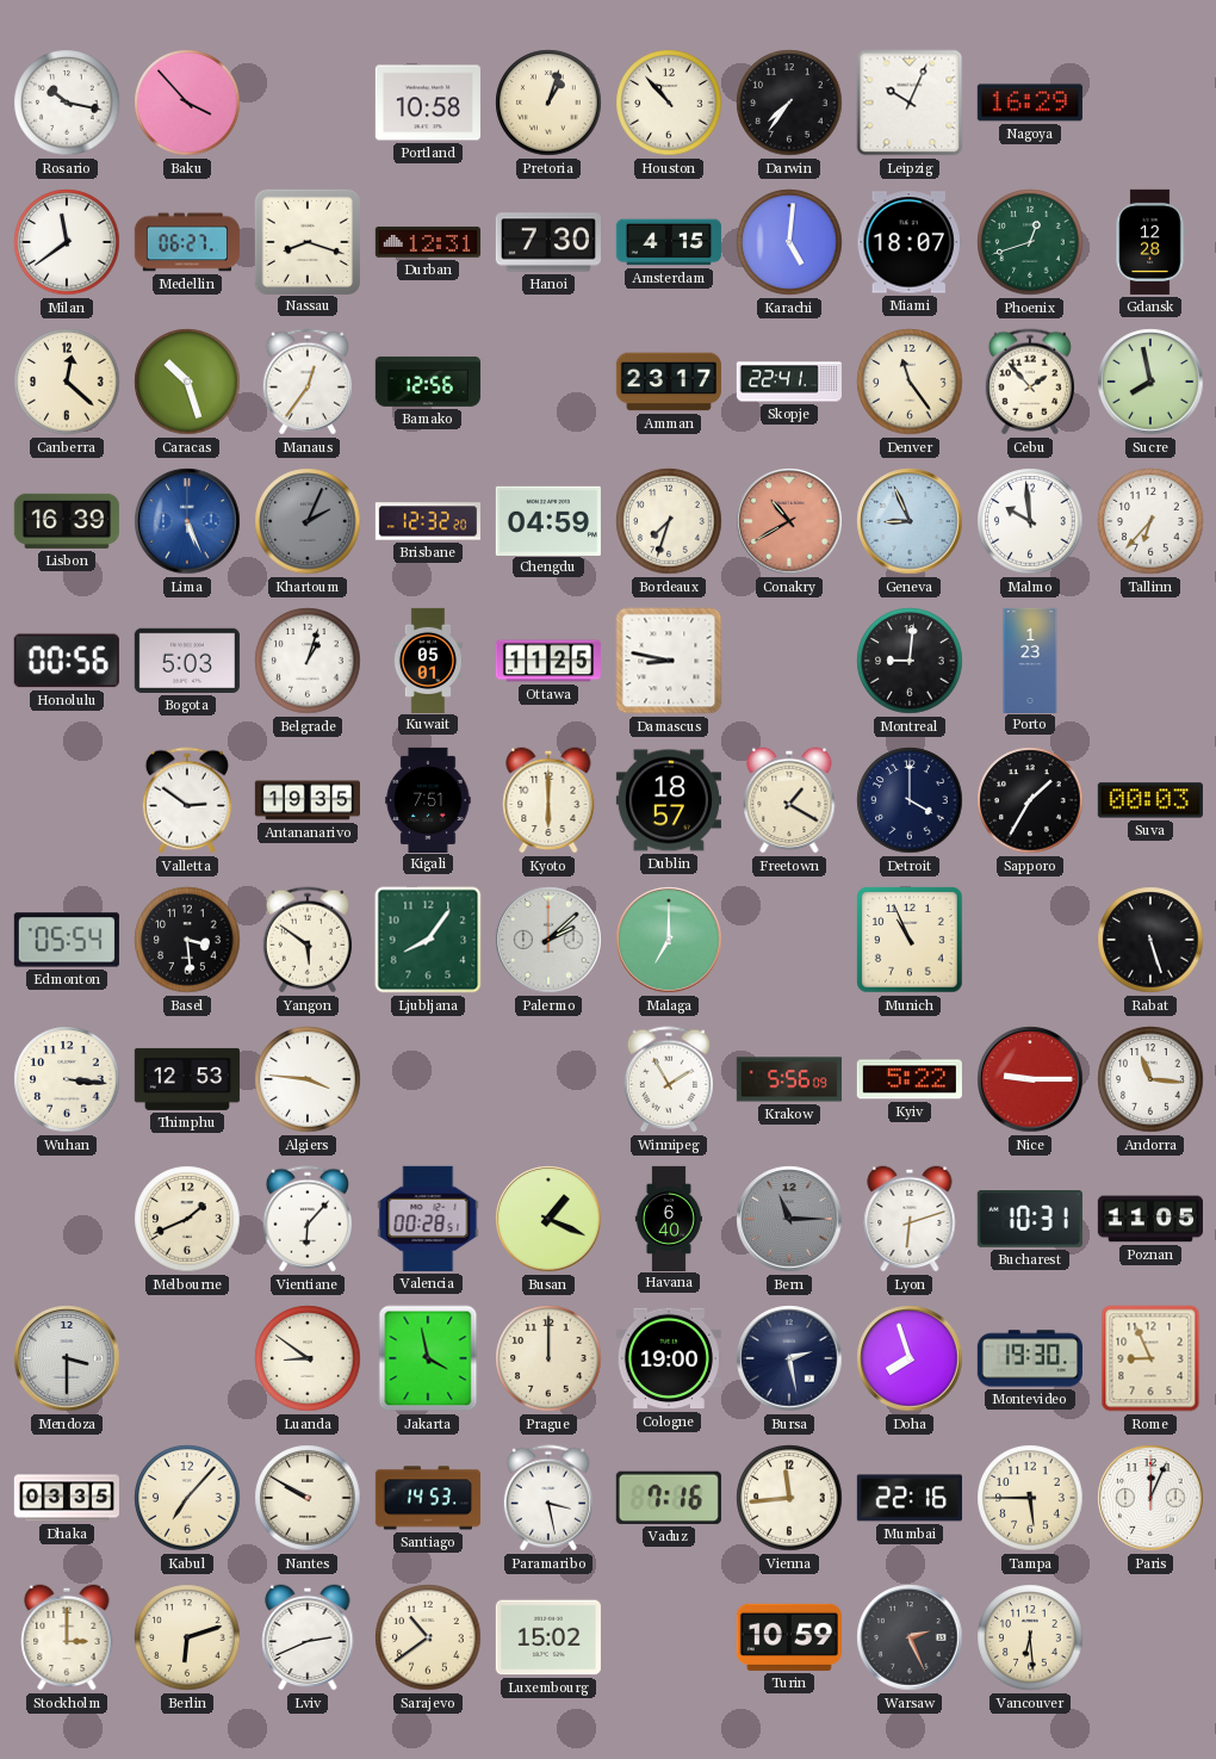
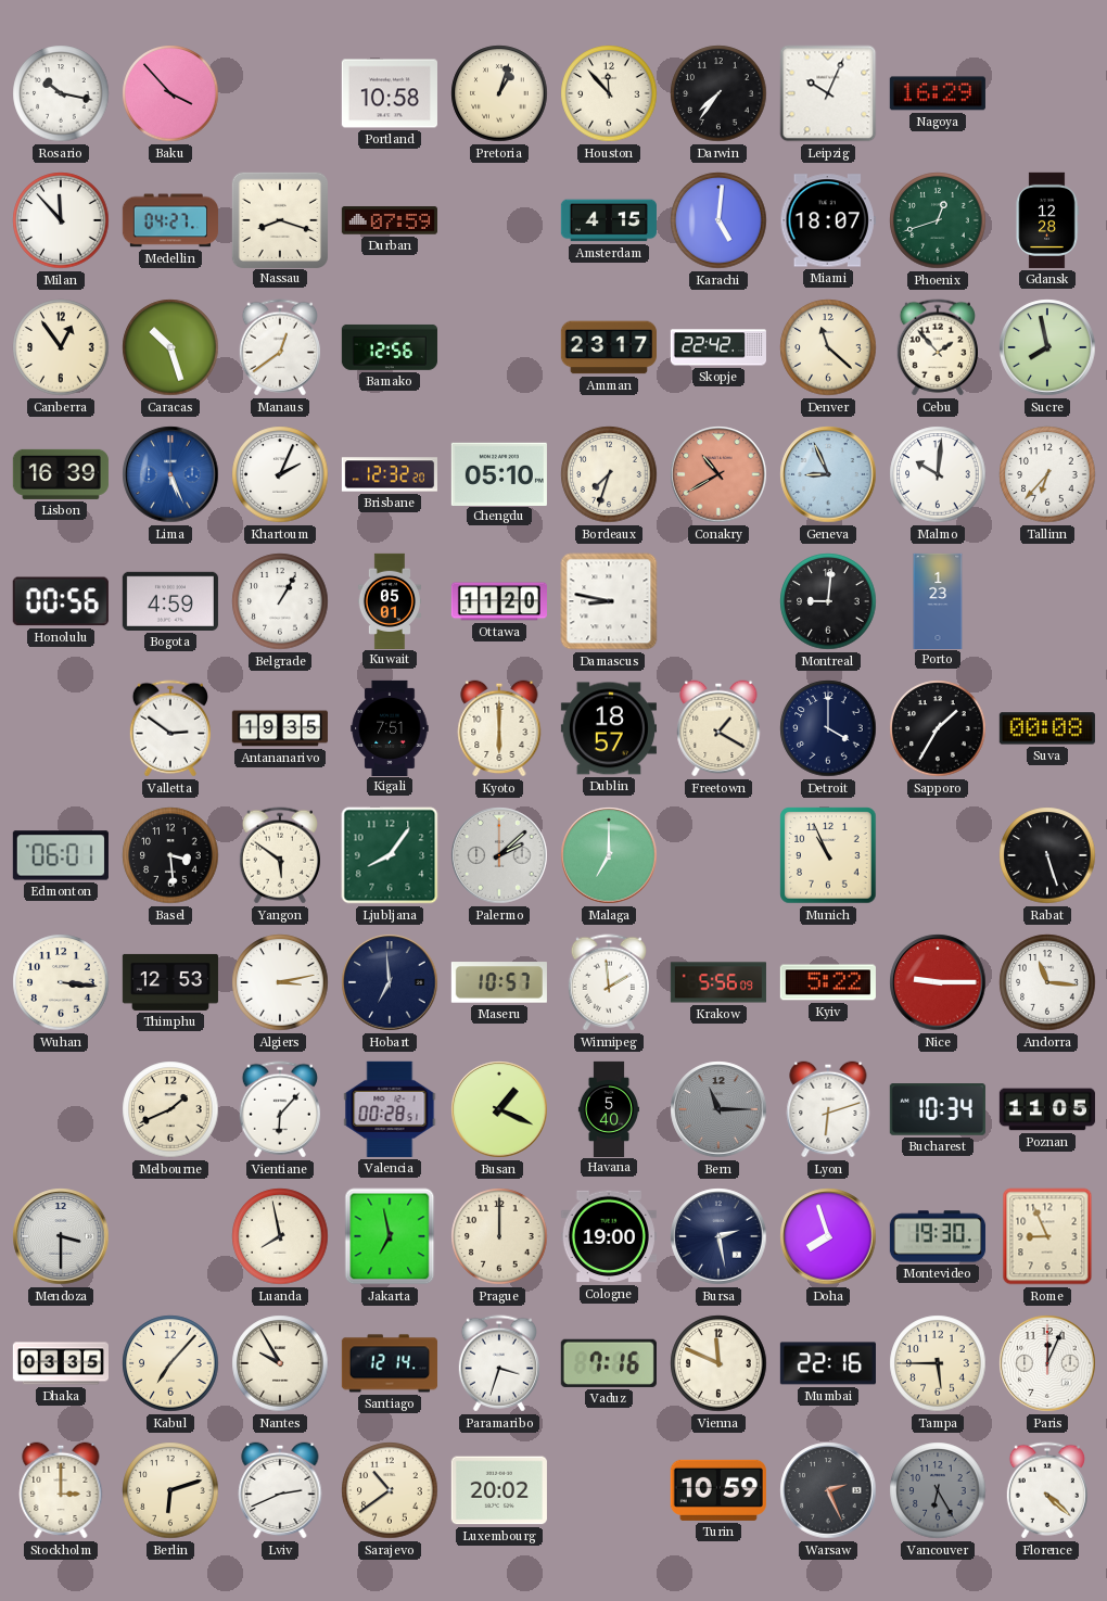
Houston: 10:53 -> 11:53 (609, 93)
Milan: 11:39 -> 11:53 (61, 220)
Medellin: 06:27 -> 04:27 (170, 220)
Durban: 12:31 -> 07:59 (390, 220)
Hanoi: 7:30 -> none (548, 242)
Canberra: 12:22 -> 12:54 (61, 347)
Manaus: 12:36 -> 12:39 (280, 347)
Skopje: 22:41 -> 22:42 (718, 347)
Denver: 11:24 -> 11:22 (828, 347)
Khartoum dial: grey -> white (280, 474)
Chengdu: 04:59 -> 05:10 (499, 473)
Malmo: 9:59 -> 10:01 (938, 474)
Bogota: 5:03 -> 4:59 (170, 601)
Belgrade: 1:03 -> 1:05 (280, 601)
Ottawa: 11:25 -> 11:20 (498, 601)
Suva: 00:03 -> 00:08 (1047, 728)
Edmonton: 05:54 -> 06:01 (61, 855)
Algiers: 3:46 -> 3:13 (280, 982)
Hobart: none -> 6:59 (390, 982)
Maseru: none -> 10:57 (499, 982)
Winnipeg: 1:55 -> 1:59 (609, 982)
Havana: 6:40 -> 5:40 (609, 1108)
Bucharest: 10:31 -> 10:34 (938, 1109)
Luanda: 8:51 -> 7:58 (280, 1236)
Jakarta: 3:58 -> 6:58 (390, 1236)
Nantes: 9:50 -> 9:55 (280, 1363)
Santiago: 14:53 -> 12:14 (390, 1363)
Paramaribo: 3:28 -> 3:33 (499, 1363)
Vienna: 11:44 -> 11:49 (718, 1363)
Luxembourg: 15:02 -> 20:02 (499, 1490)
Vancouver: 6:29 -> 6:25 (938, 1490)
Vancouver dial: cream -> grey (938, 1490)
Florence: none -> 4:22 (1047, 1490)
